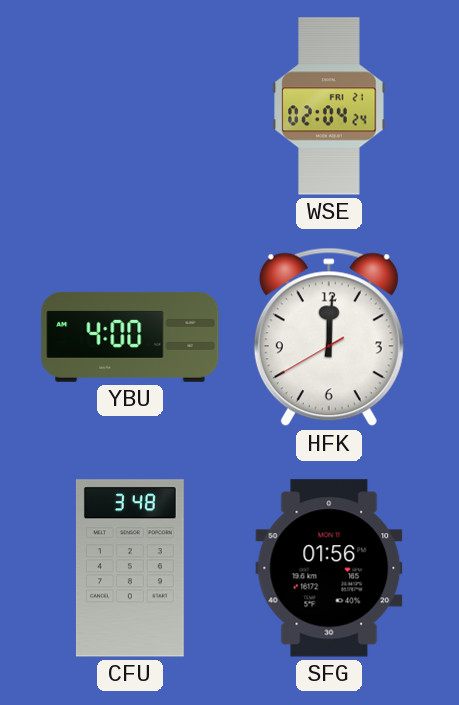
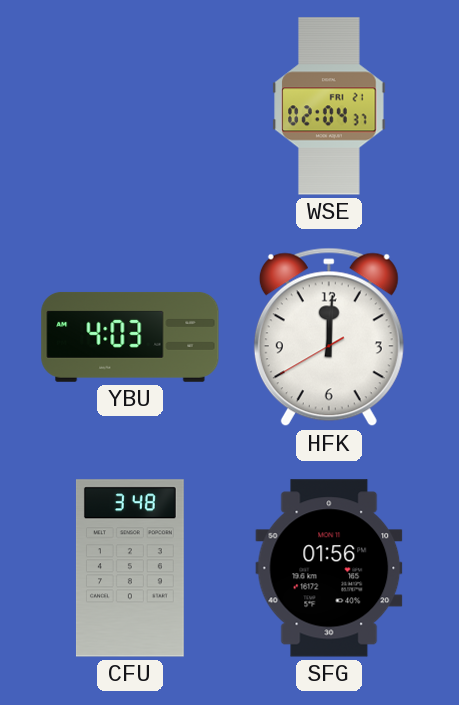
WSE: 02:04:24 -> 02:04:37 (329, 106)
YBU: 4:00 -> 4:03 (130, 337)
